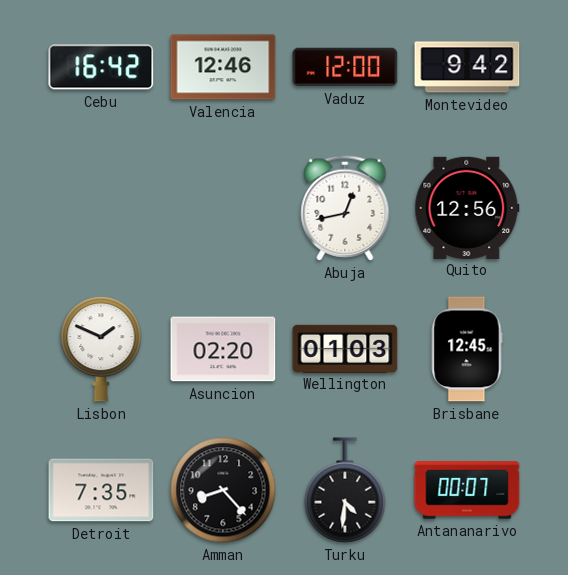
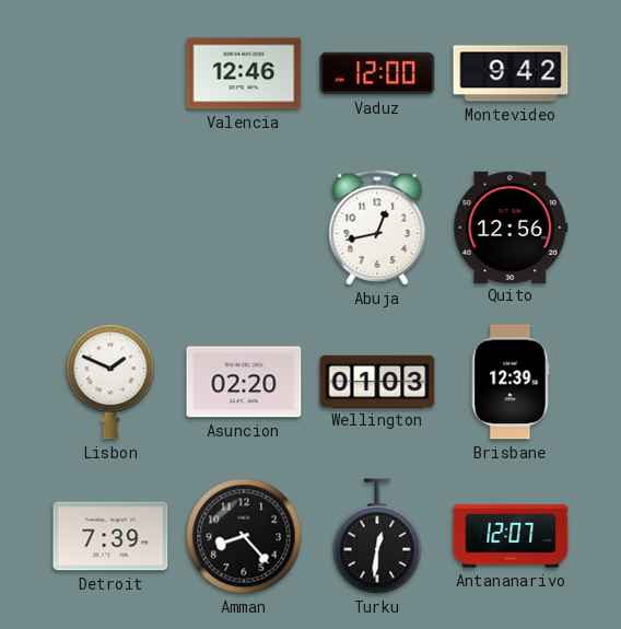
Cebu: 16:42 -> none (101, 67)
Brisbane: 12:45 -> 12:39 (511, 382)
Detroit: 7:35 -> 7:39 (110, 536)
Turku: 4:31 -> 12:31 (377, 536)
Antananarivo: 00:07 -> 12:07 (511, 536)
